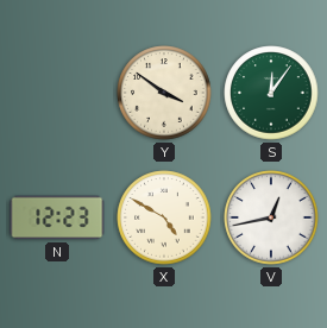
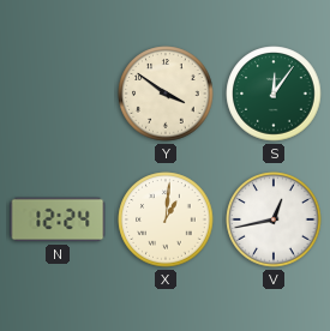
N: 12:23 -> 12:24 (58, 219)
X: 4:50 -> 1:01 (166, 219)
